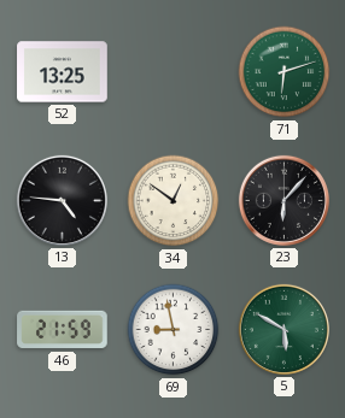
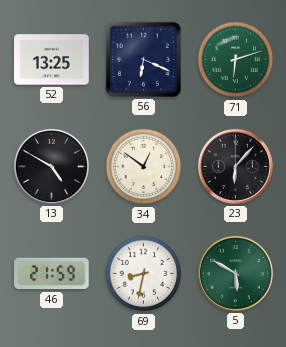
56: none -> 6:19 (143, 59)
13: 4:46 -> 4:50 (51, 166)
69: 8:58 -> 8:32 (144, 274)
